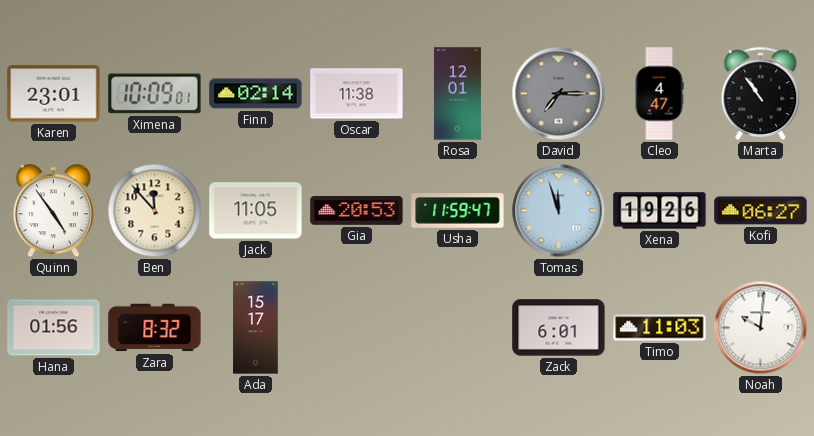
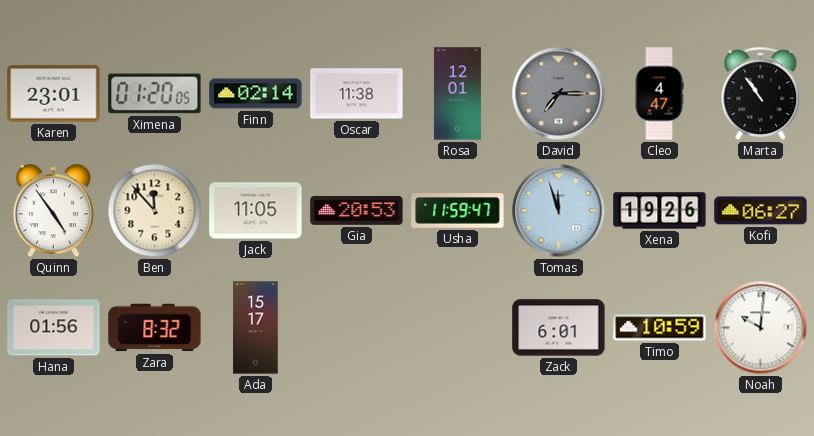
Ximena: 10:09 -> 01:20 (155, 94)
Timo: 11:03 -> 10:59 (660, 328)
